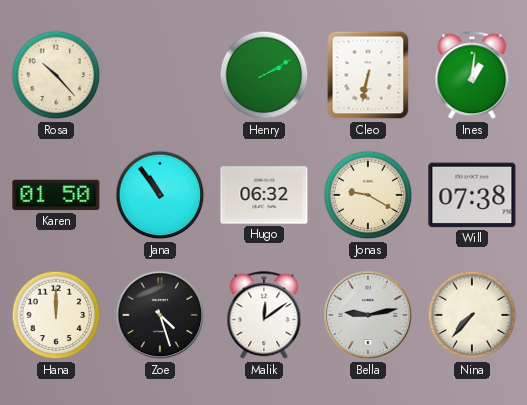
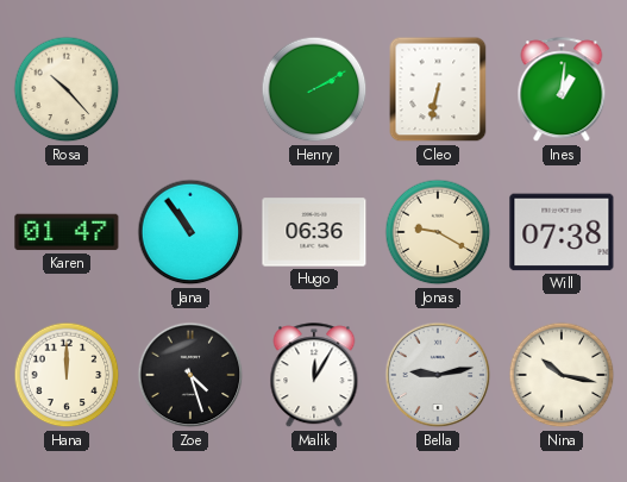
Karen: 01:50 -> 01:47 (67, 232)
Hugo: 06:32 -> 06:36 (314, 232)
Malik: 12:09 -> 12:05 (314, 376)
Nina: 7:37 -> 10:17 (562, 375)
